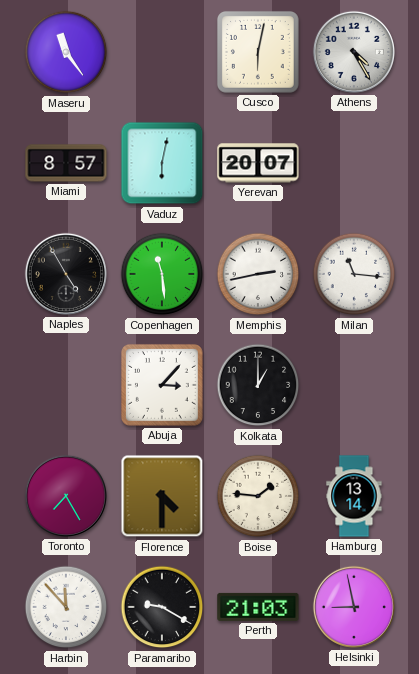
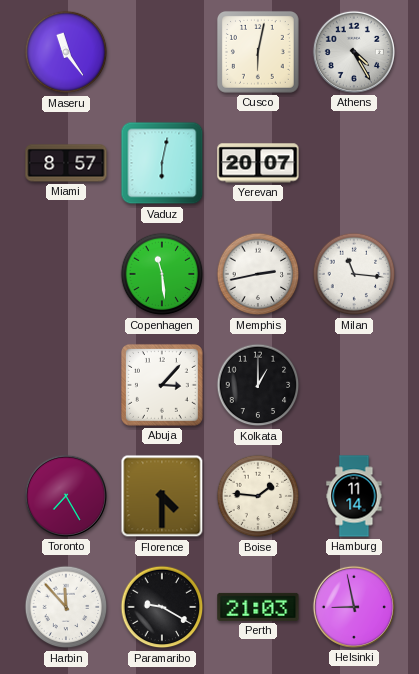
Naples: 4:55 -> none (66, 274)
Hamburg: 13:14 -> 11:14 (354, 496)
